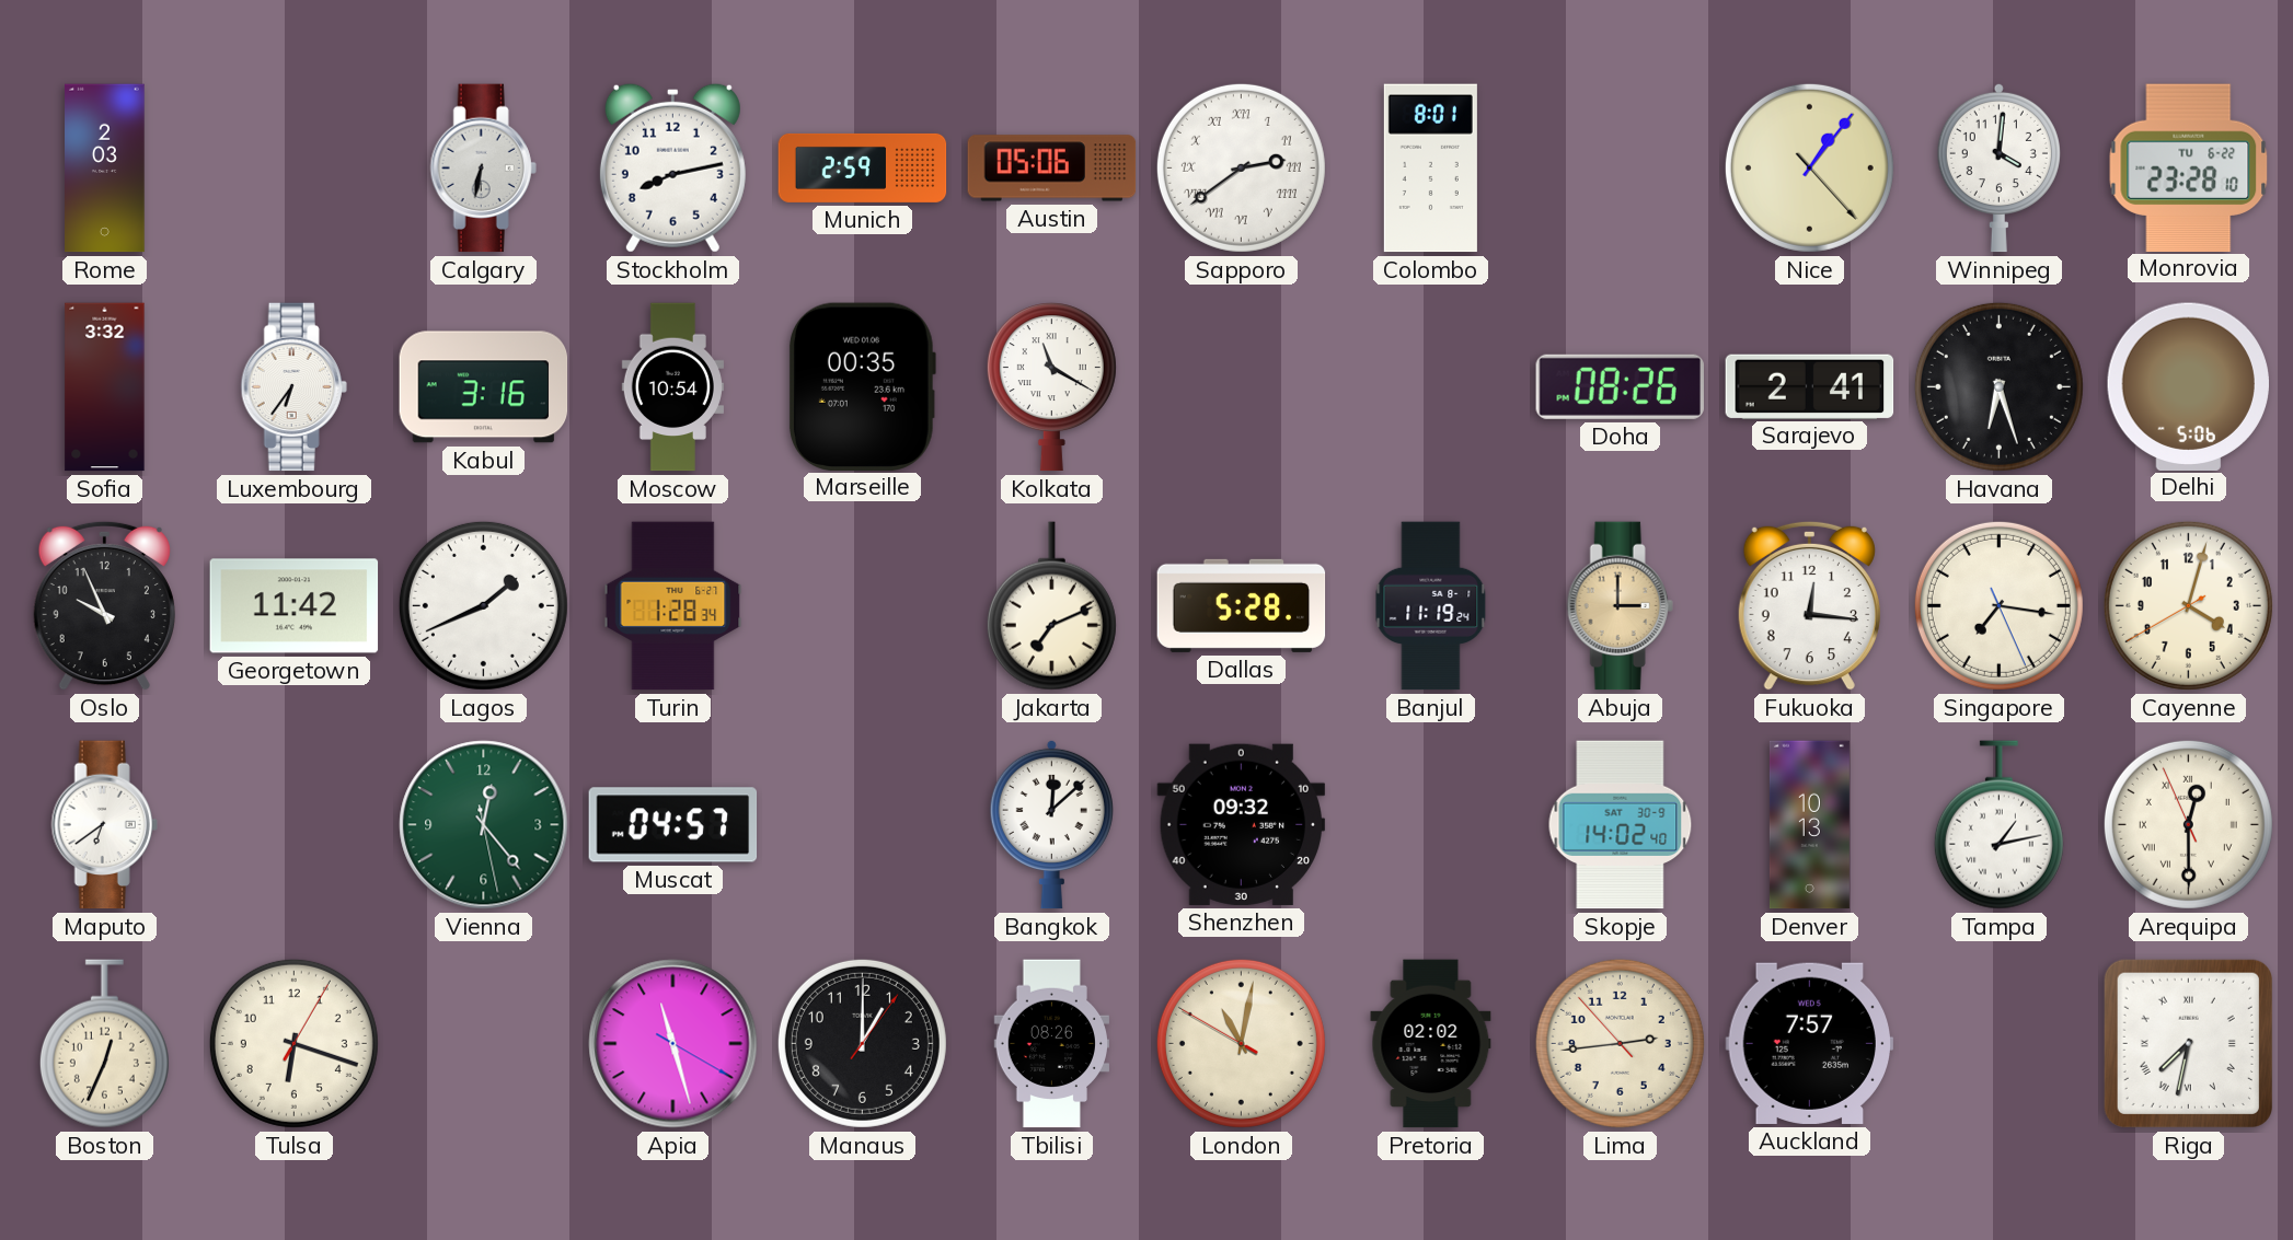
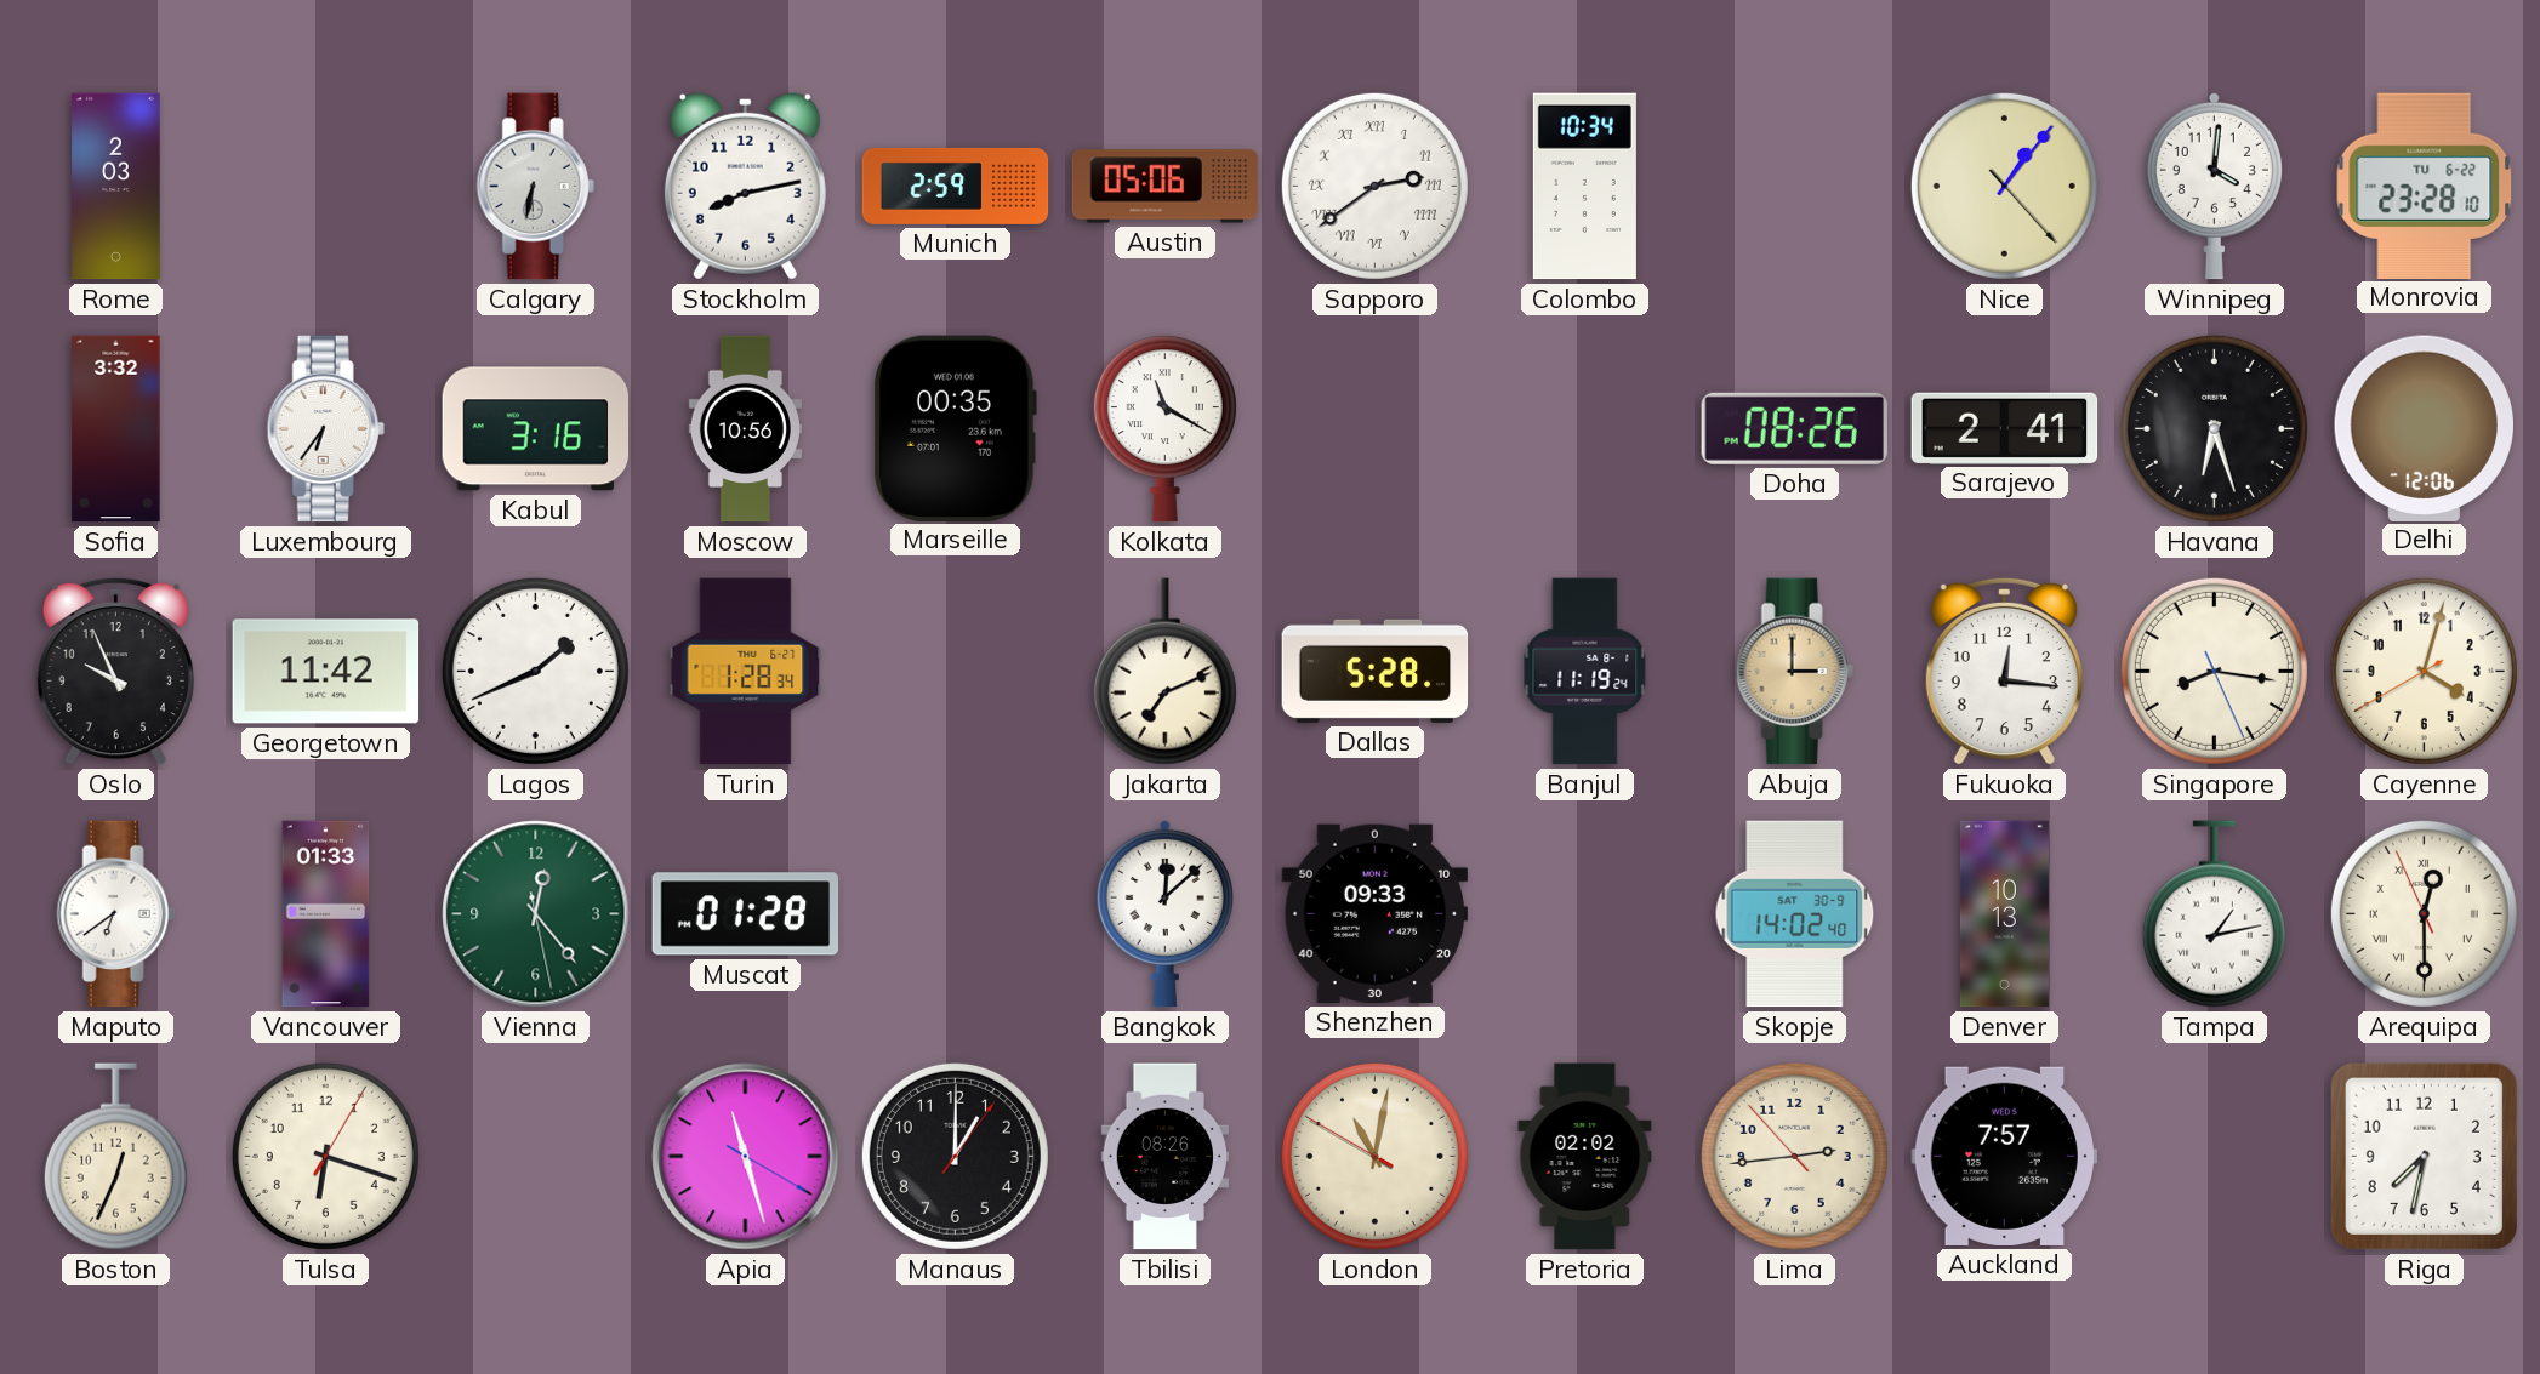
Colombo: 8:01 -> 10:34 (1584, 187)
Moscow: 10:54 -> 10:56 (745, 429)
Delhi: 5:06 -> 12:06 (2424, 428)
Singapore: 7:16 -> 8:16 (2214, 671)
Vancouver: none -> 01:33 (326, 914)
Muscat: 04:57 -> 01:28 (746, 914)
Shenzhen: 09:32 -> 09:33 (1376, 913)
Riga numerals: Roman -> Arabic (2424, 1156)
